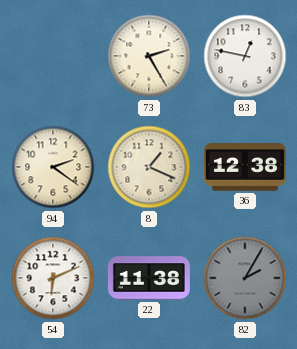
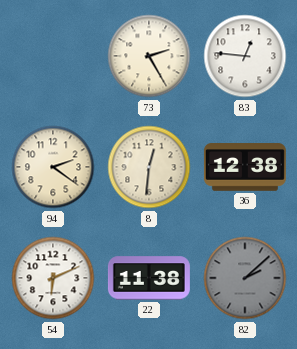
83: 12:47 -> 12:46 (245, 56)
8: 1:19 -> 12:31 (149, 167)
82: 2:05 -> 2:08 (245, 278)
